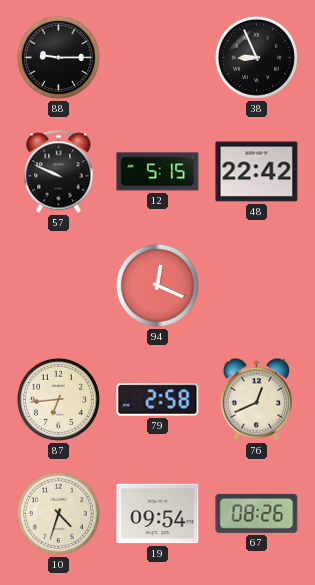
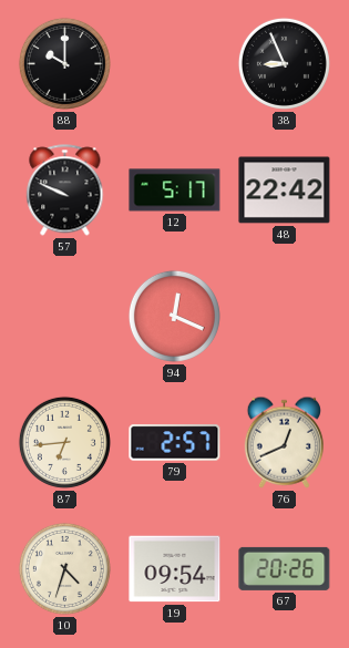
88: 9:15 -> 10:00 (64, 63)
12: 5:15 -> 5:17 (175, 191)
79: 2:58 -> 2:57 (175, 443)
67: 08:26 -> 20:26 (285, 568)
